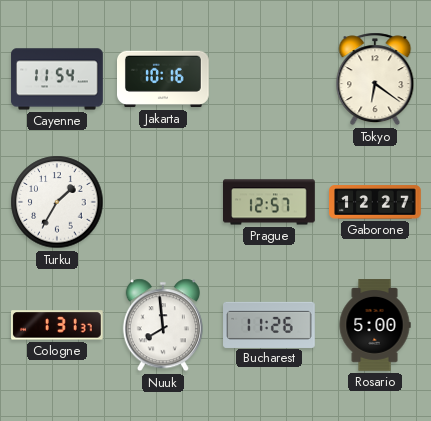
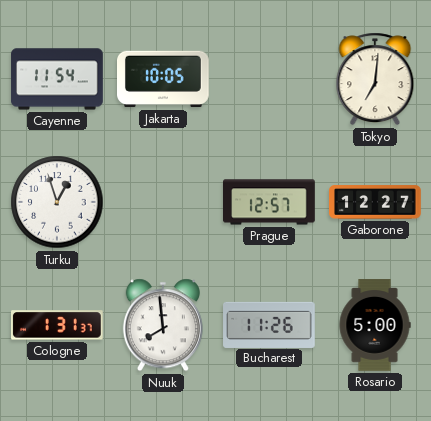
Jakarta: 10:16 -> 10:05 (164, 79)
Tokyo: 6:21 -> 7:01 (375, 79)
Turku: 1:35 -> 12:57 (57, 202)
